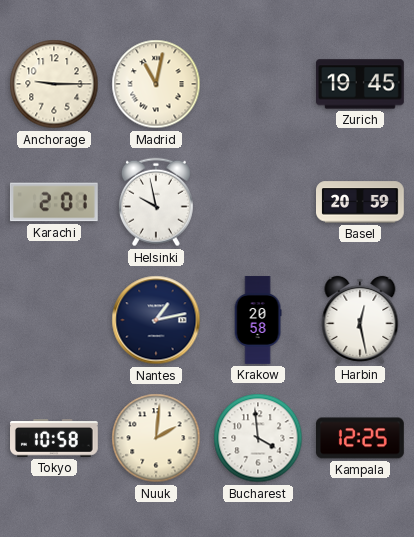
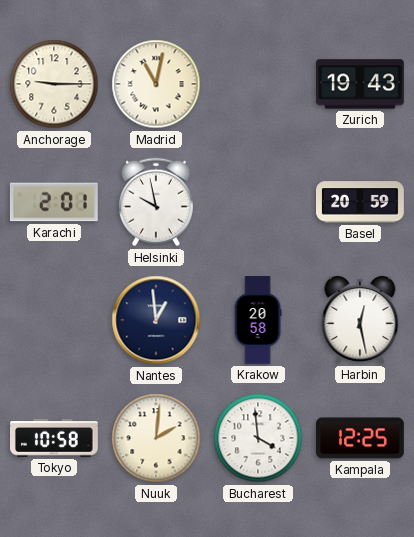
Zurich: 19:45 -> 19:43 (361, 84)
Nantes: 1:13 -> 12:59 (156, 320)
